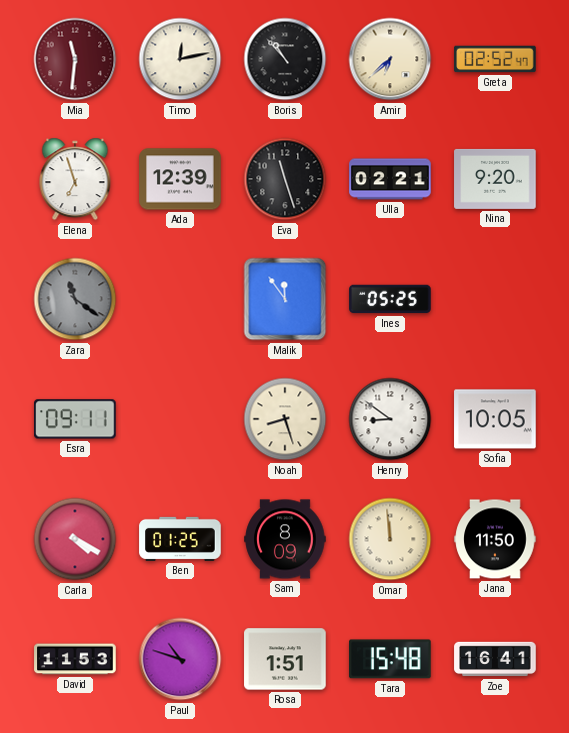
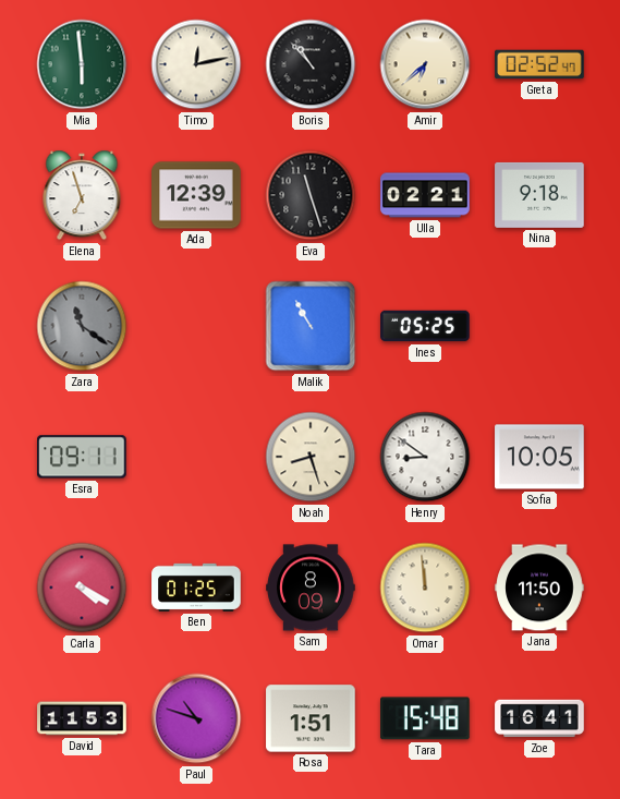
Mia: 11:31 -> 5:59 (82, 64)
Mia dial: burgundy -> green (82, 64)
Nina: 9:20 -> 9:18 (539, 195)
Malik: 11:54 -> 10:55 (311, 326)
